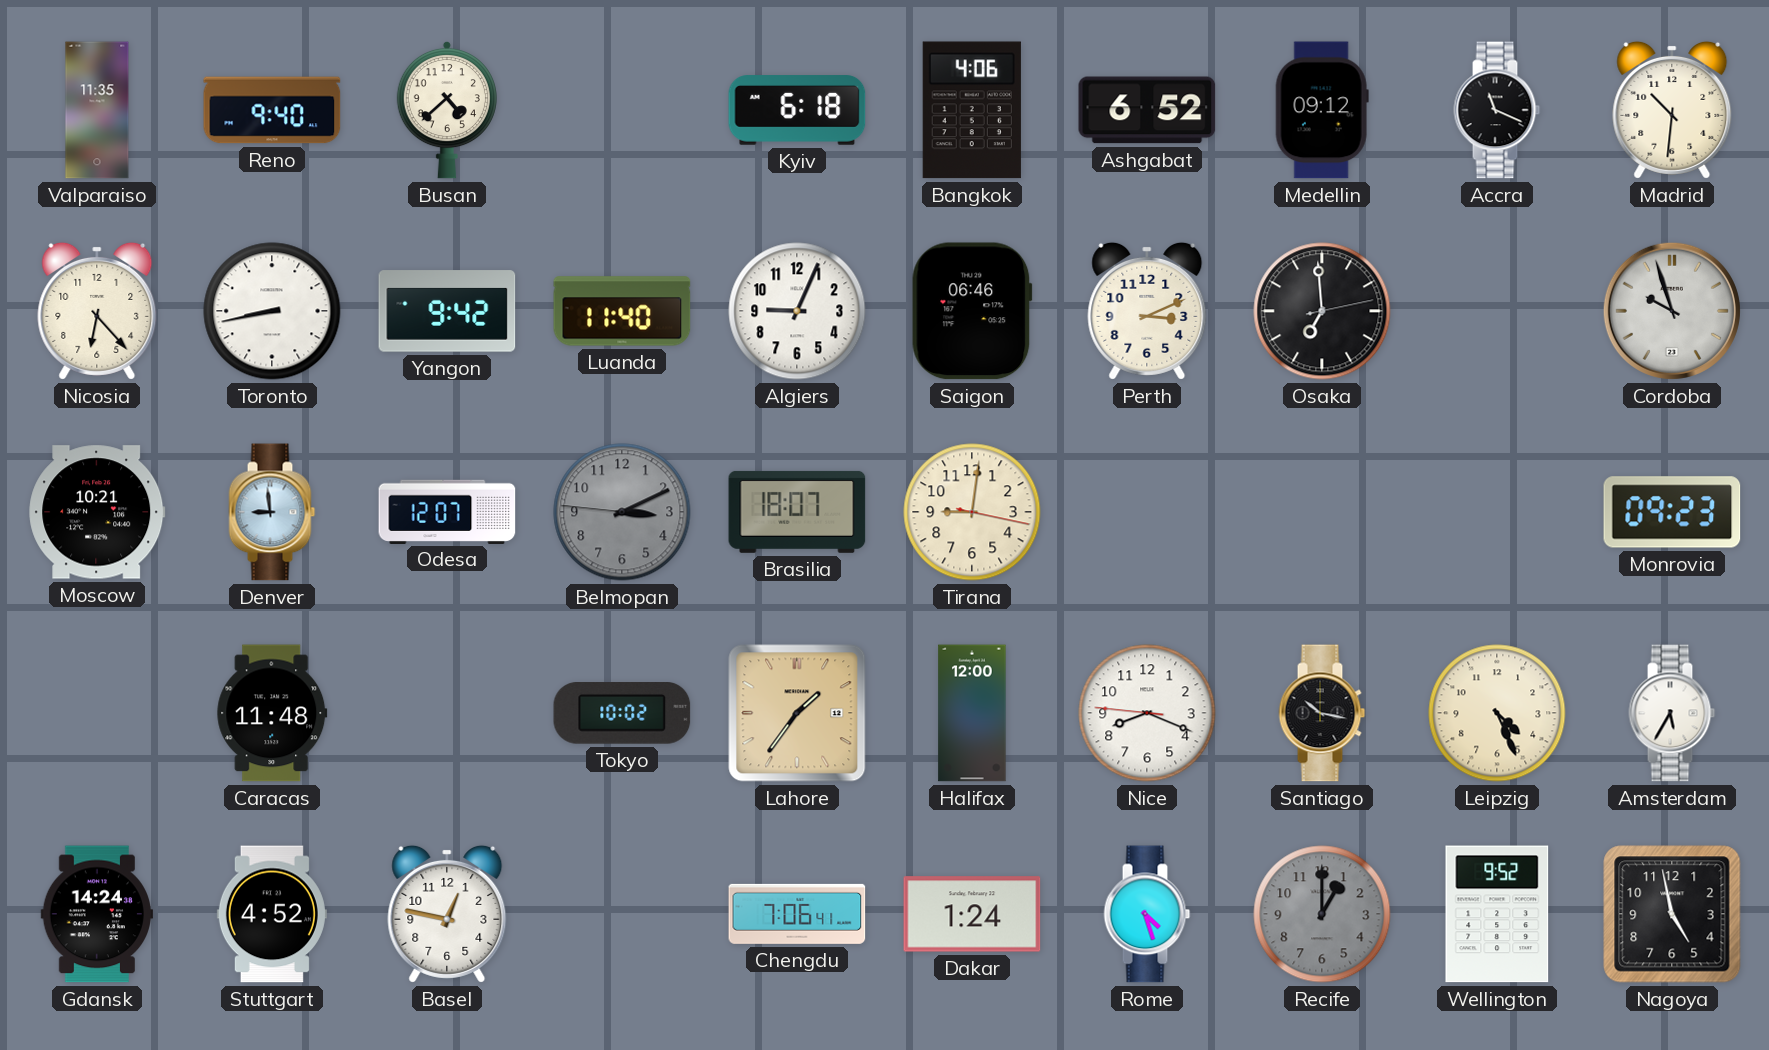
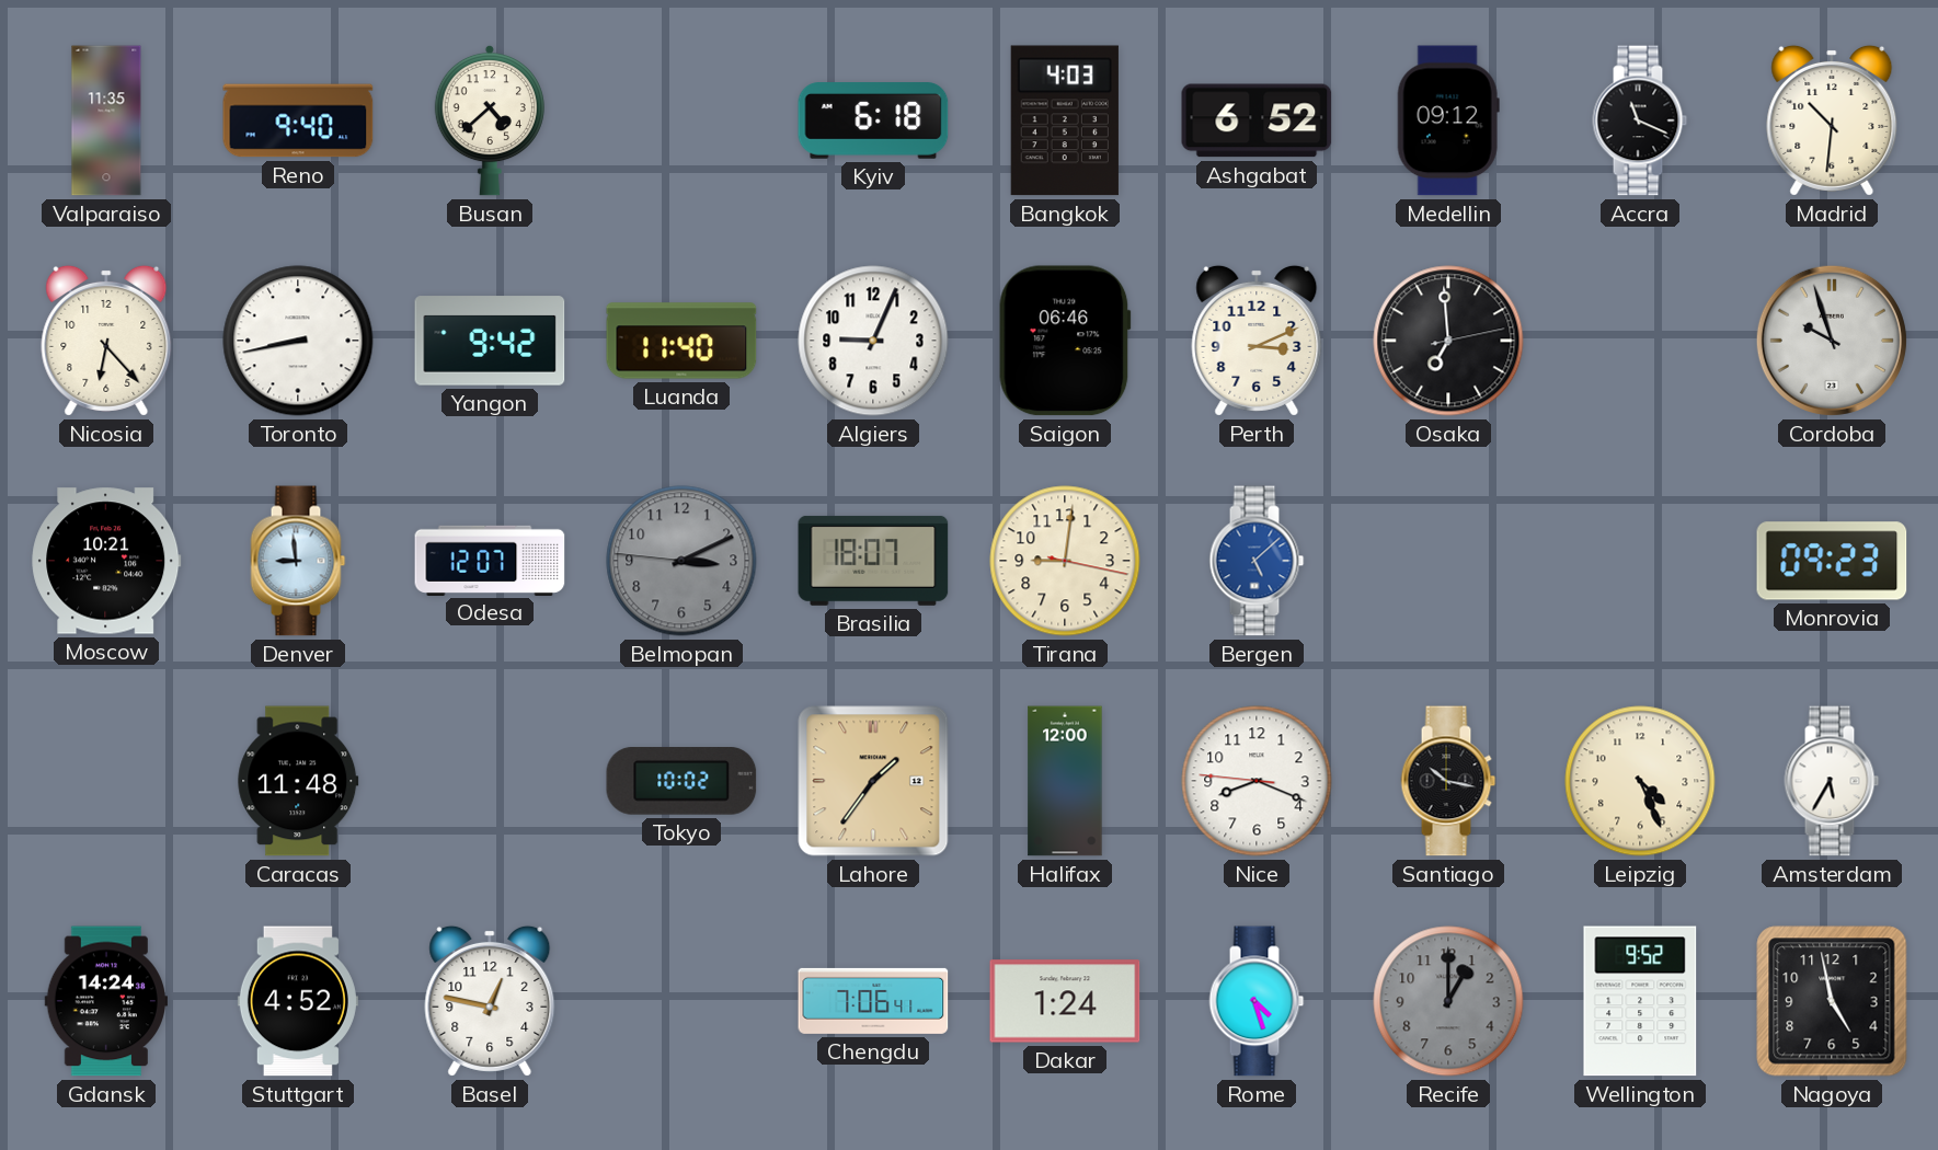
Bangkok: 4:06 -> 4:03 (1065, 120)
Bergen: none -> 5:08 (1257, 561)
